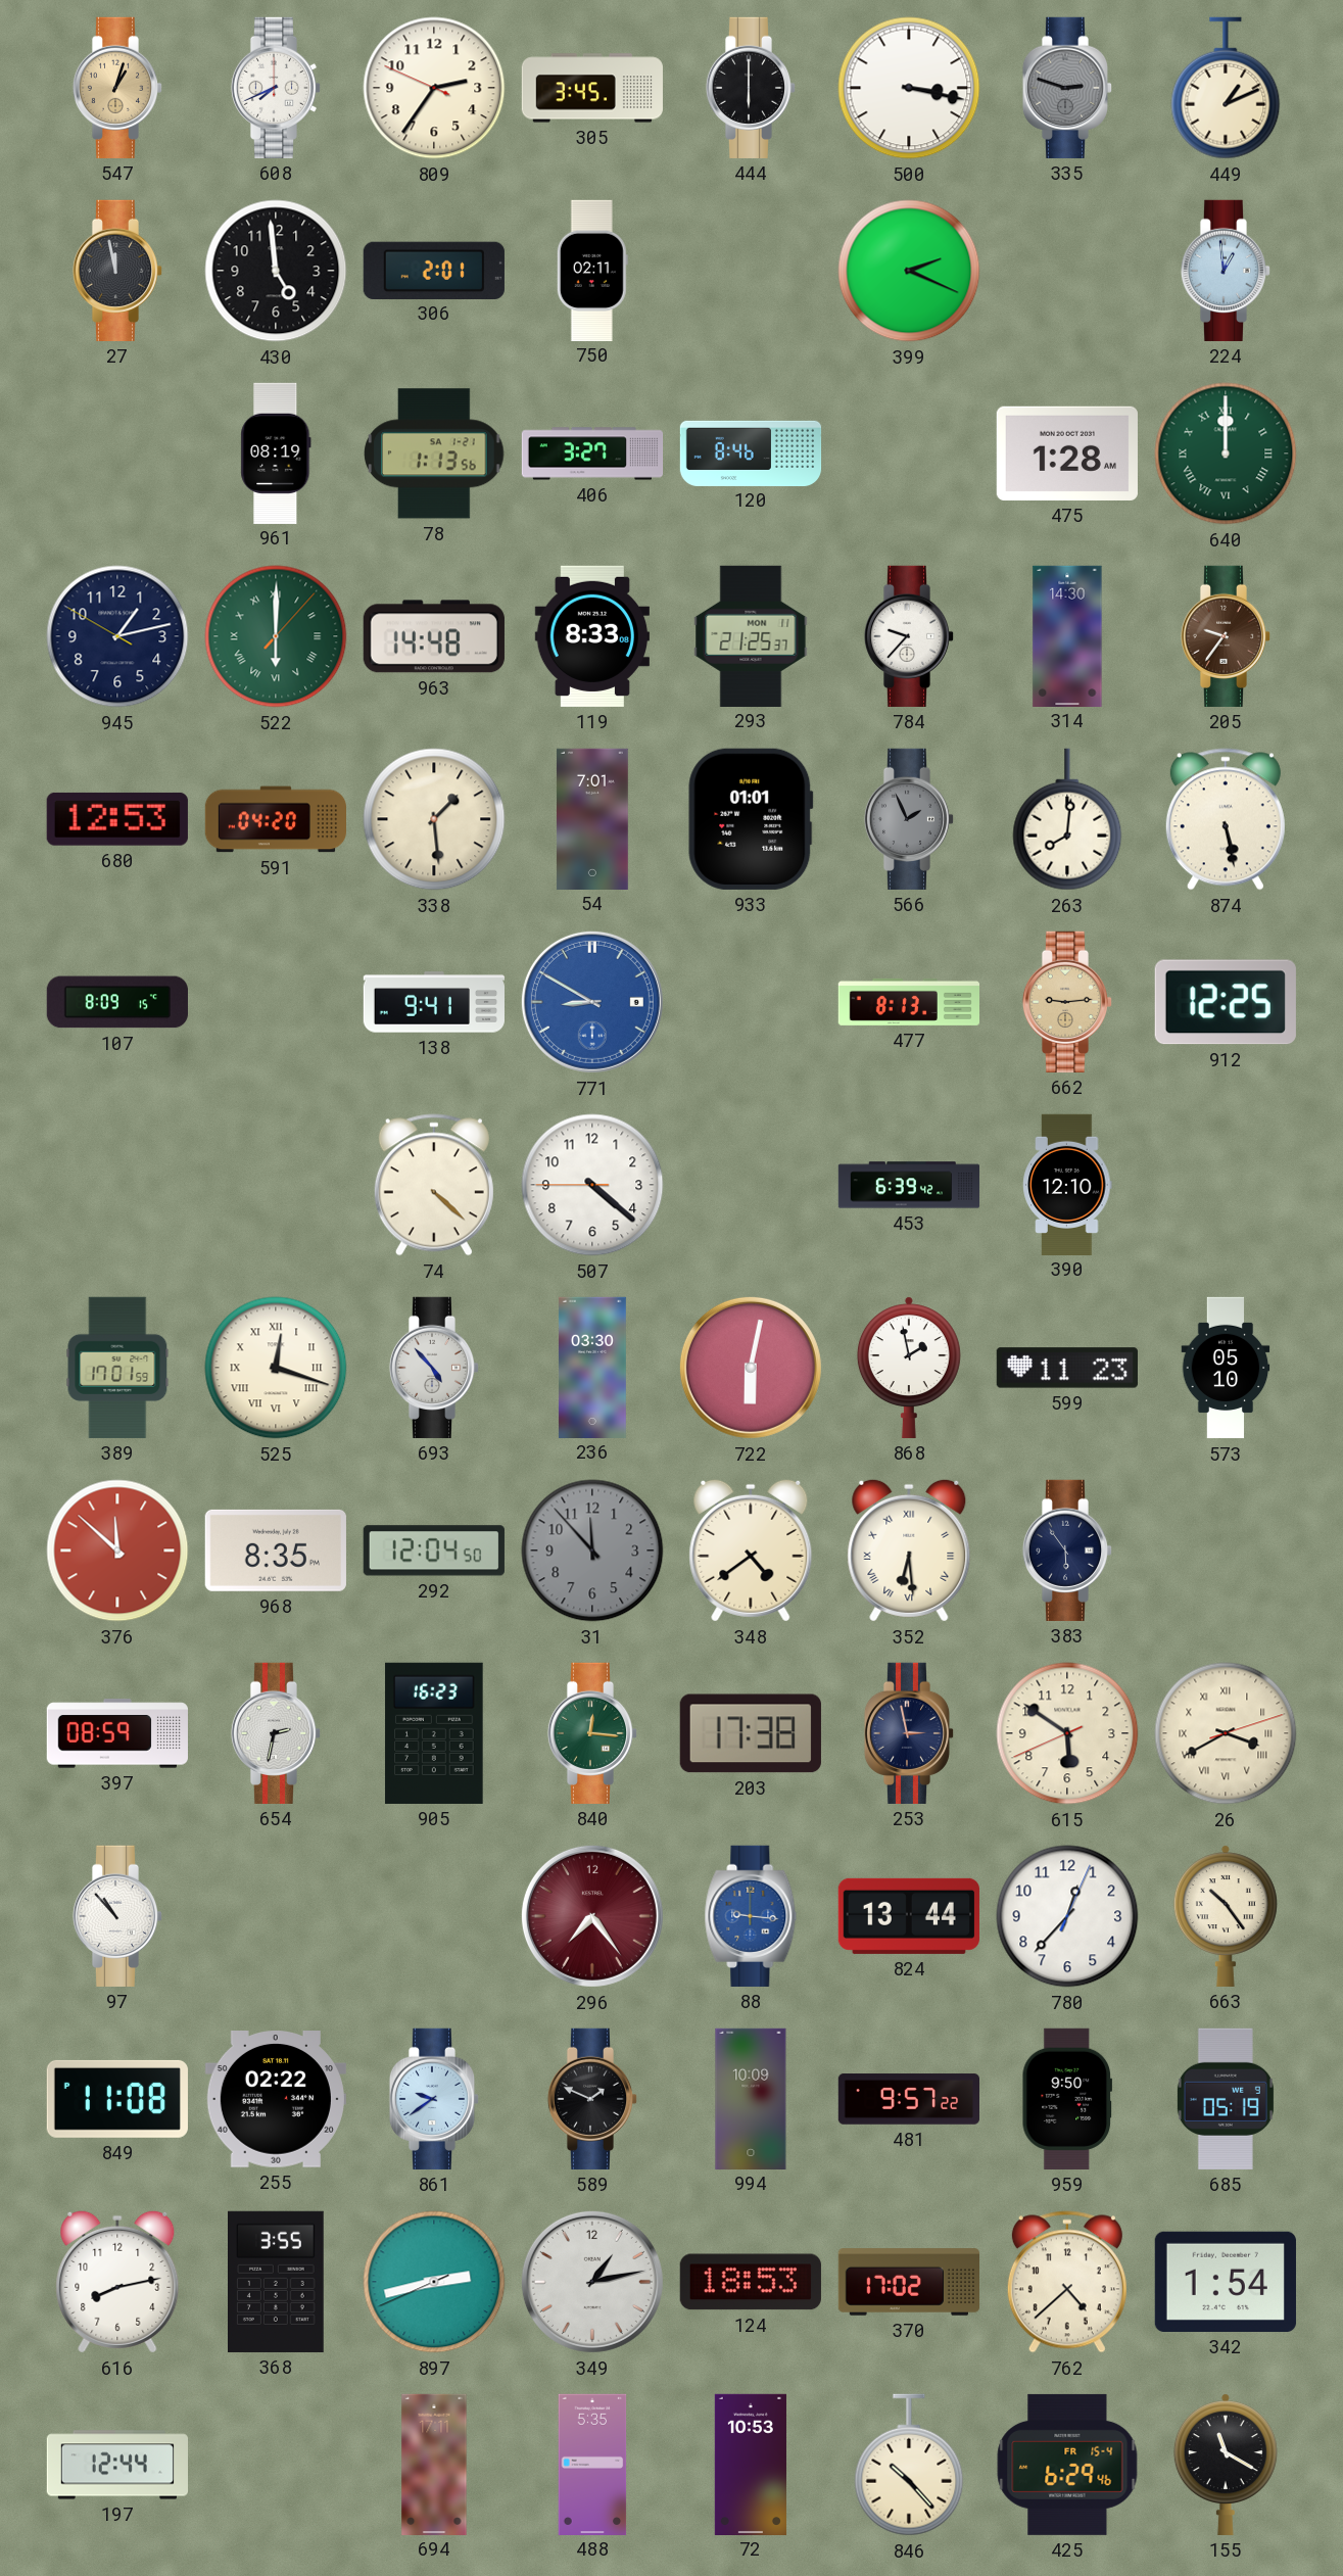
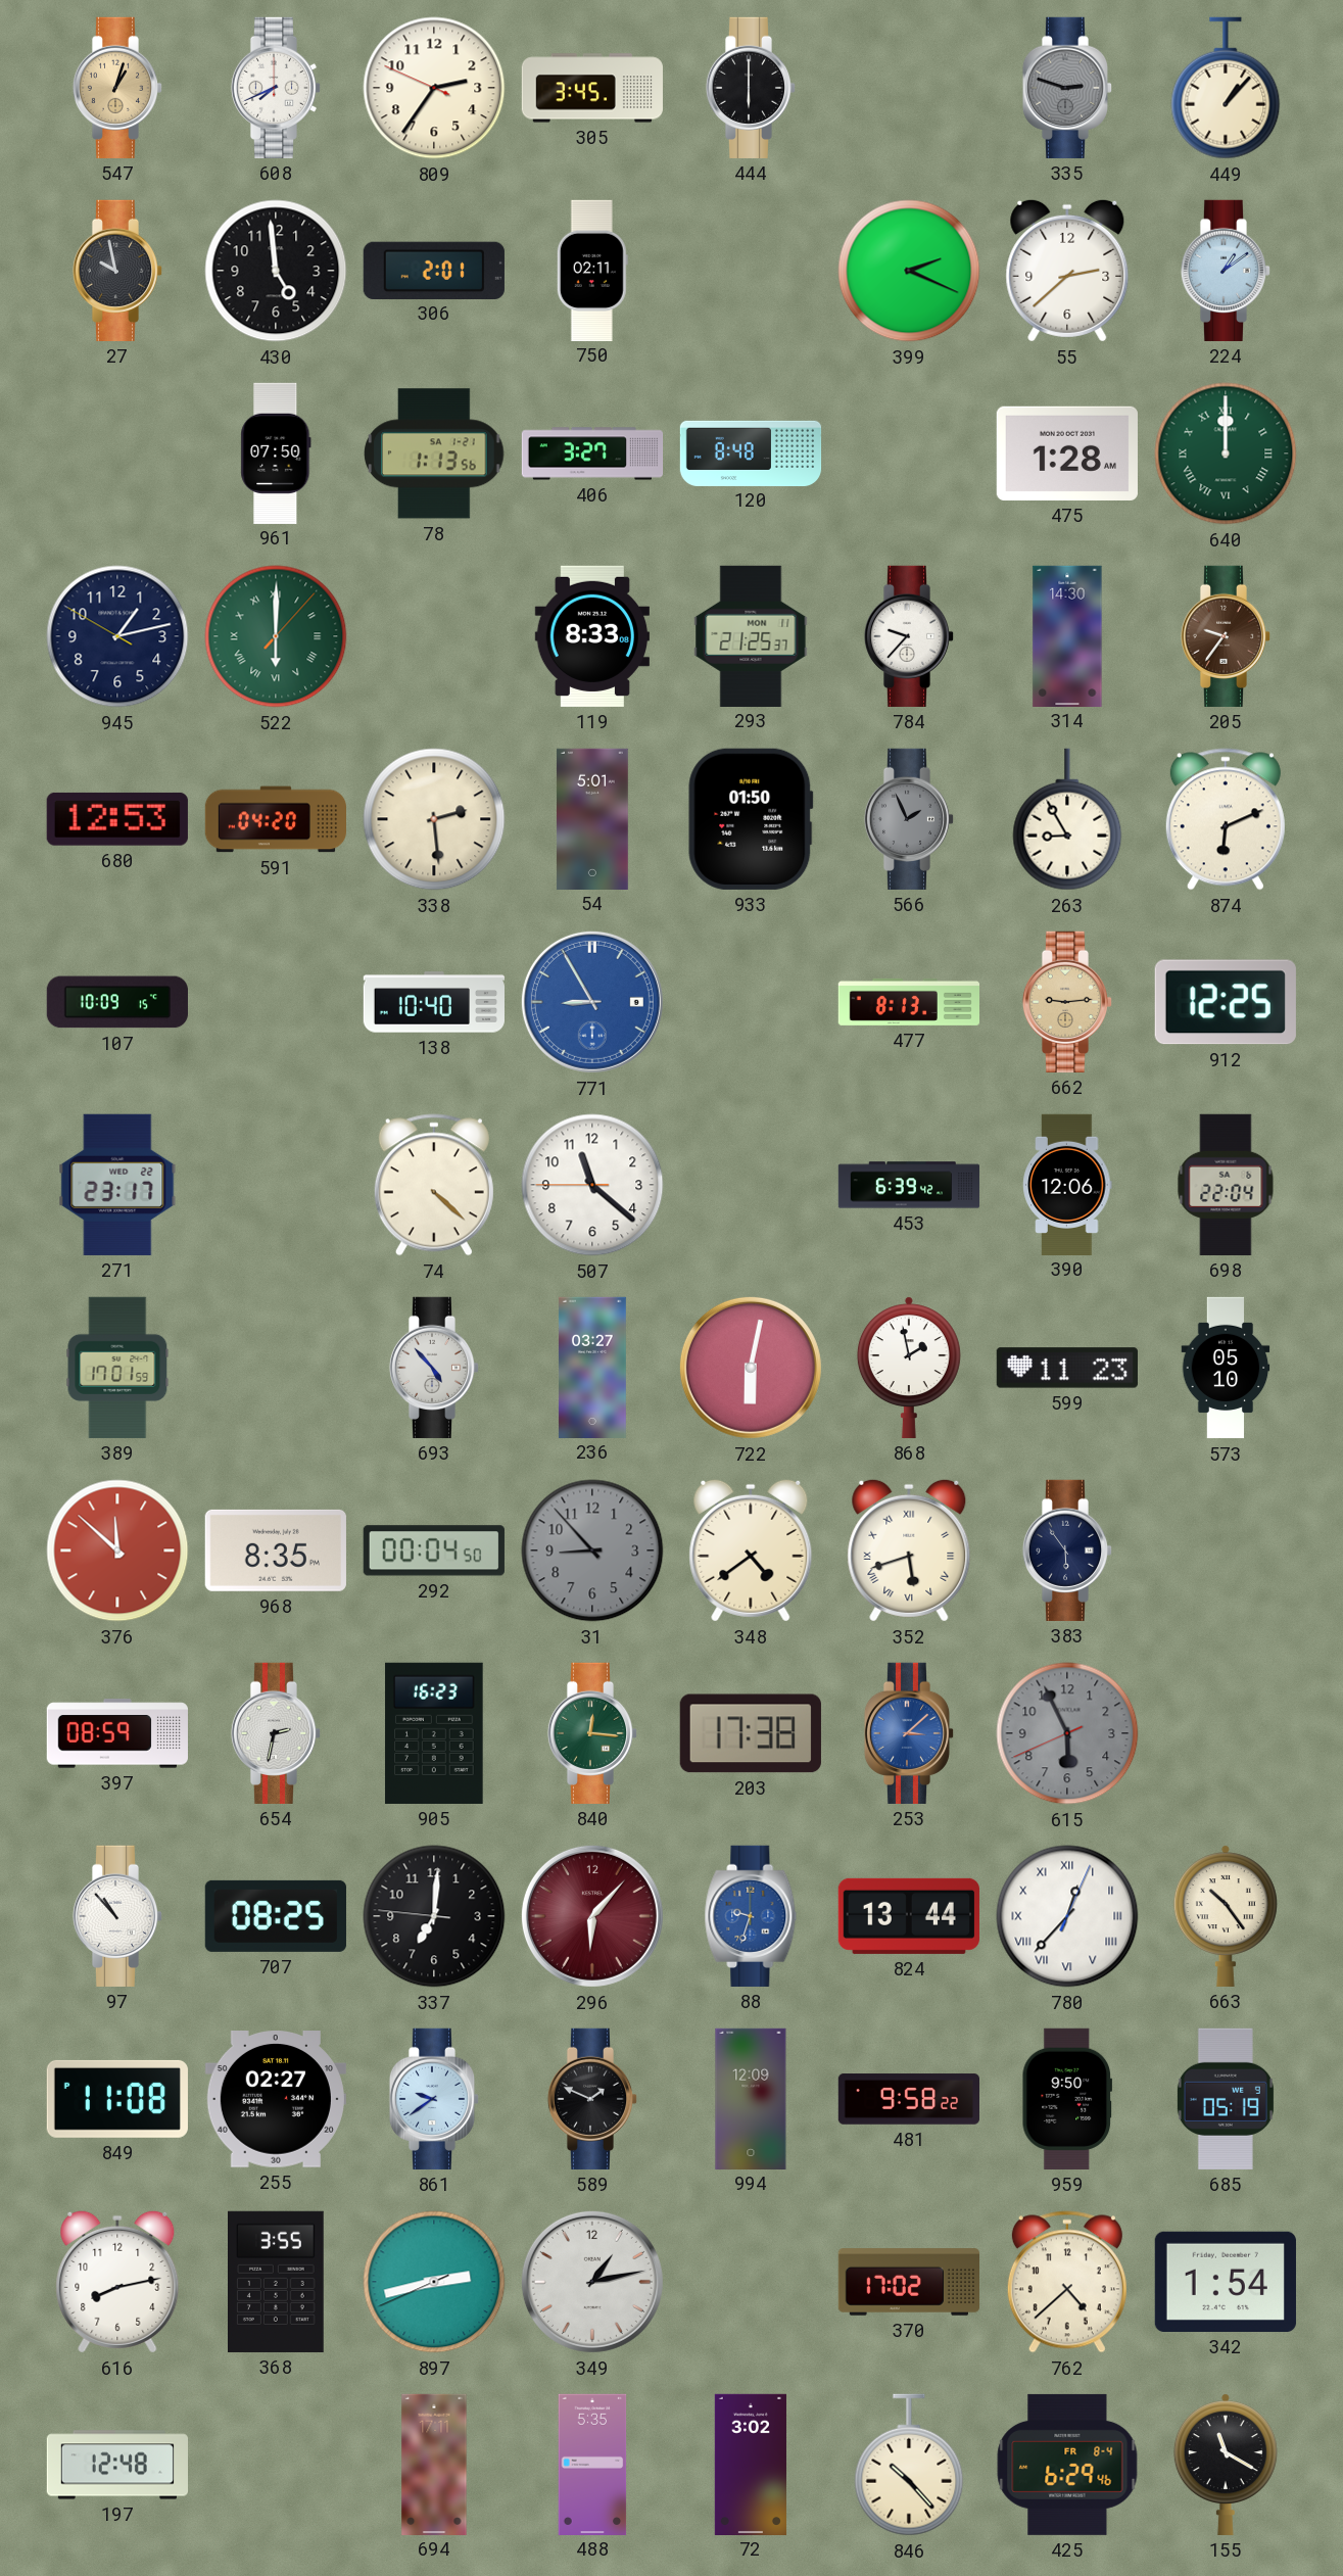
500: 3:17 -> none (909, 88)
449: 1:11 -> 1:07 (1226, 88)
27: 11:58 -> 9:58 (117, 271)
55: none -> 2:38 (1067, 271)
224: 12:59 -> 1:09 (1226, 271)
961: 08:19 -> 07:50 (276, 452)
120: 8:46 -> 8:48 (751, 452)
963: 14:48 -> none (434, 636)
338: 1:29 -> 2:29 (434, 819)
54: 7:01 -> 5:01 (592, 818)
933: 01:01 -> 01:50 (751, 819)
263: 8:01 -> 8:55 (1067, 819)
874: 5:28 -> 6:11 (1226, 819)
107: 8:09 -> 10:09 (117, 1002)
138: 9:41 -> 10:40 (433, 1002)
771: 8:50 -> 8:55 (592, 1002)
271: none -> 23:17 (117, 1185)
507: 4:21 -> 11:21 (592, 1185)
390: 12:10 -> 12:06 (1067, 1184)
698: none -> 22:04 (1226, 1185)
525: 12:18 -> none (276, 1368)
236: 03:30 -> 03:27 (592, 1367)
292: 12:04 -> 00:04 (434, 1551)
31: 11:53 -> 8:53 (592, 1551)
352: 6:29 -> 5:42 (909, 1551)
253: 2:58 -> 3:08 (909, 1733)
253 dial: navy -> blue (909, 1733)
615: 5:50 -> 5:55 (1067, 1733)
615 dial: cream -> grey (1067, 1733)
26: 3:40 -> none (1226, 1733)
707: none -> 08:25 (276, 1916)
337: none -> 7:00 (434, 1916)
296: 7:24 -> 6:07 (592, 1916)
88: 9:16 -> 9:33 (751, 1916)
780 numerals: Arabic -> Roman (1067, 1916)
255: 02:22 -> 02:27 (276, 2099)
994: 10:09 -> 12:09 (751, 2098)
481: 9:57 -> 9:58 (908, 2099)
124: 18:53 -> none (751, 2282)
197: 12:44 -> 12:48 (116, 2465)
72: 10:53 -> 3:02 (751, 2464)
425 date: FR 15-4 -> FR 8-4 (1067, 2465)
